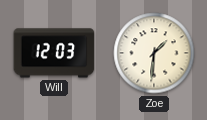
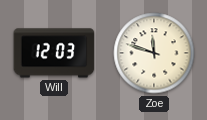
Zoe: 1:31 -> 11:48 (154, 53)
